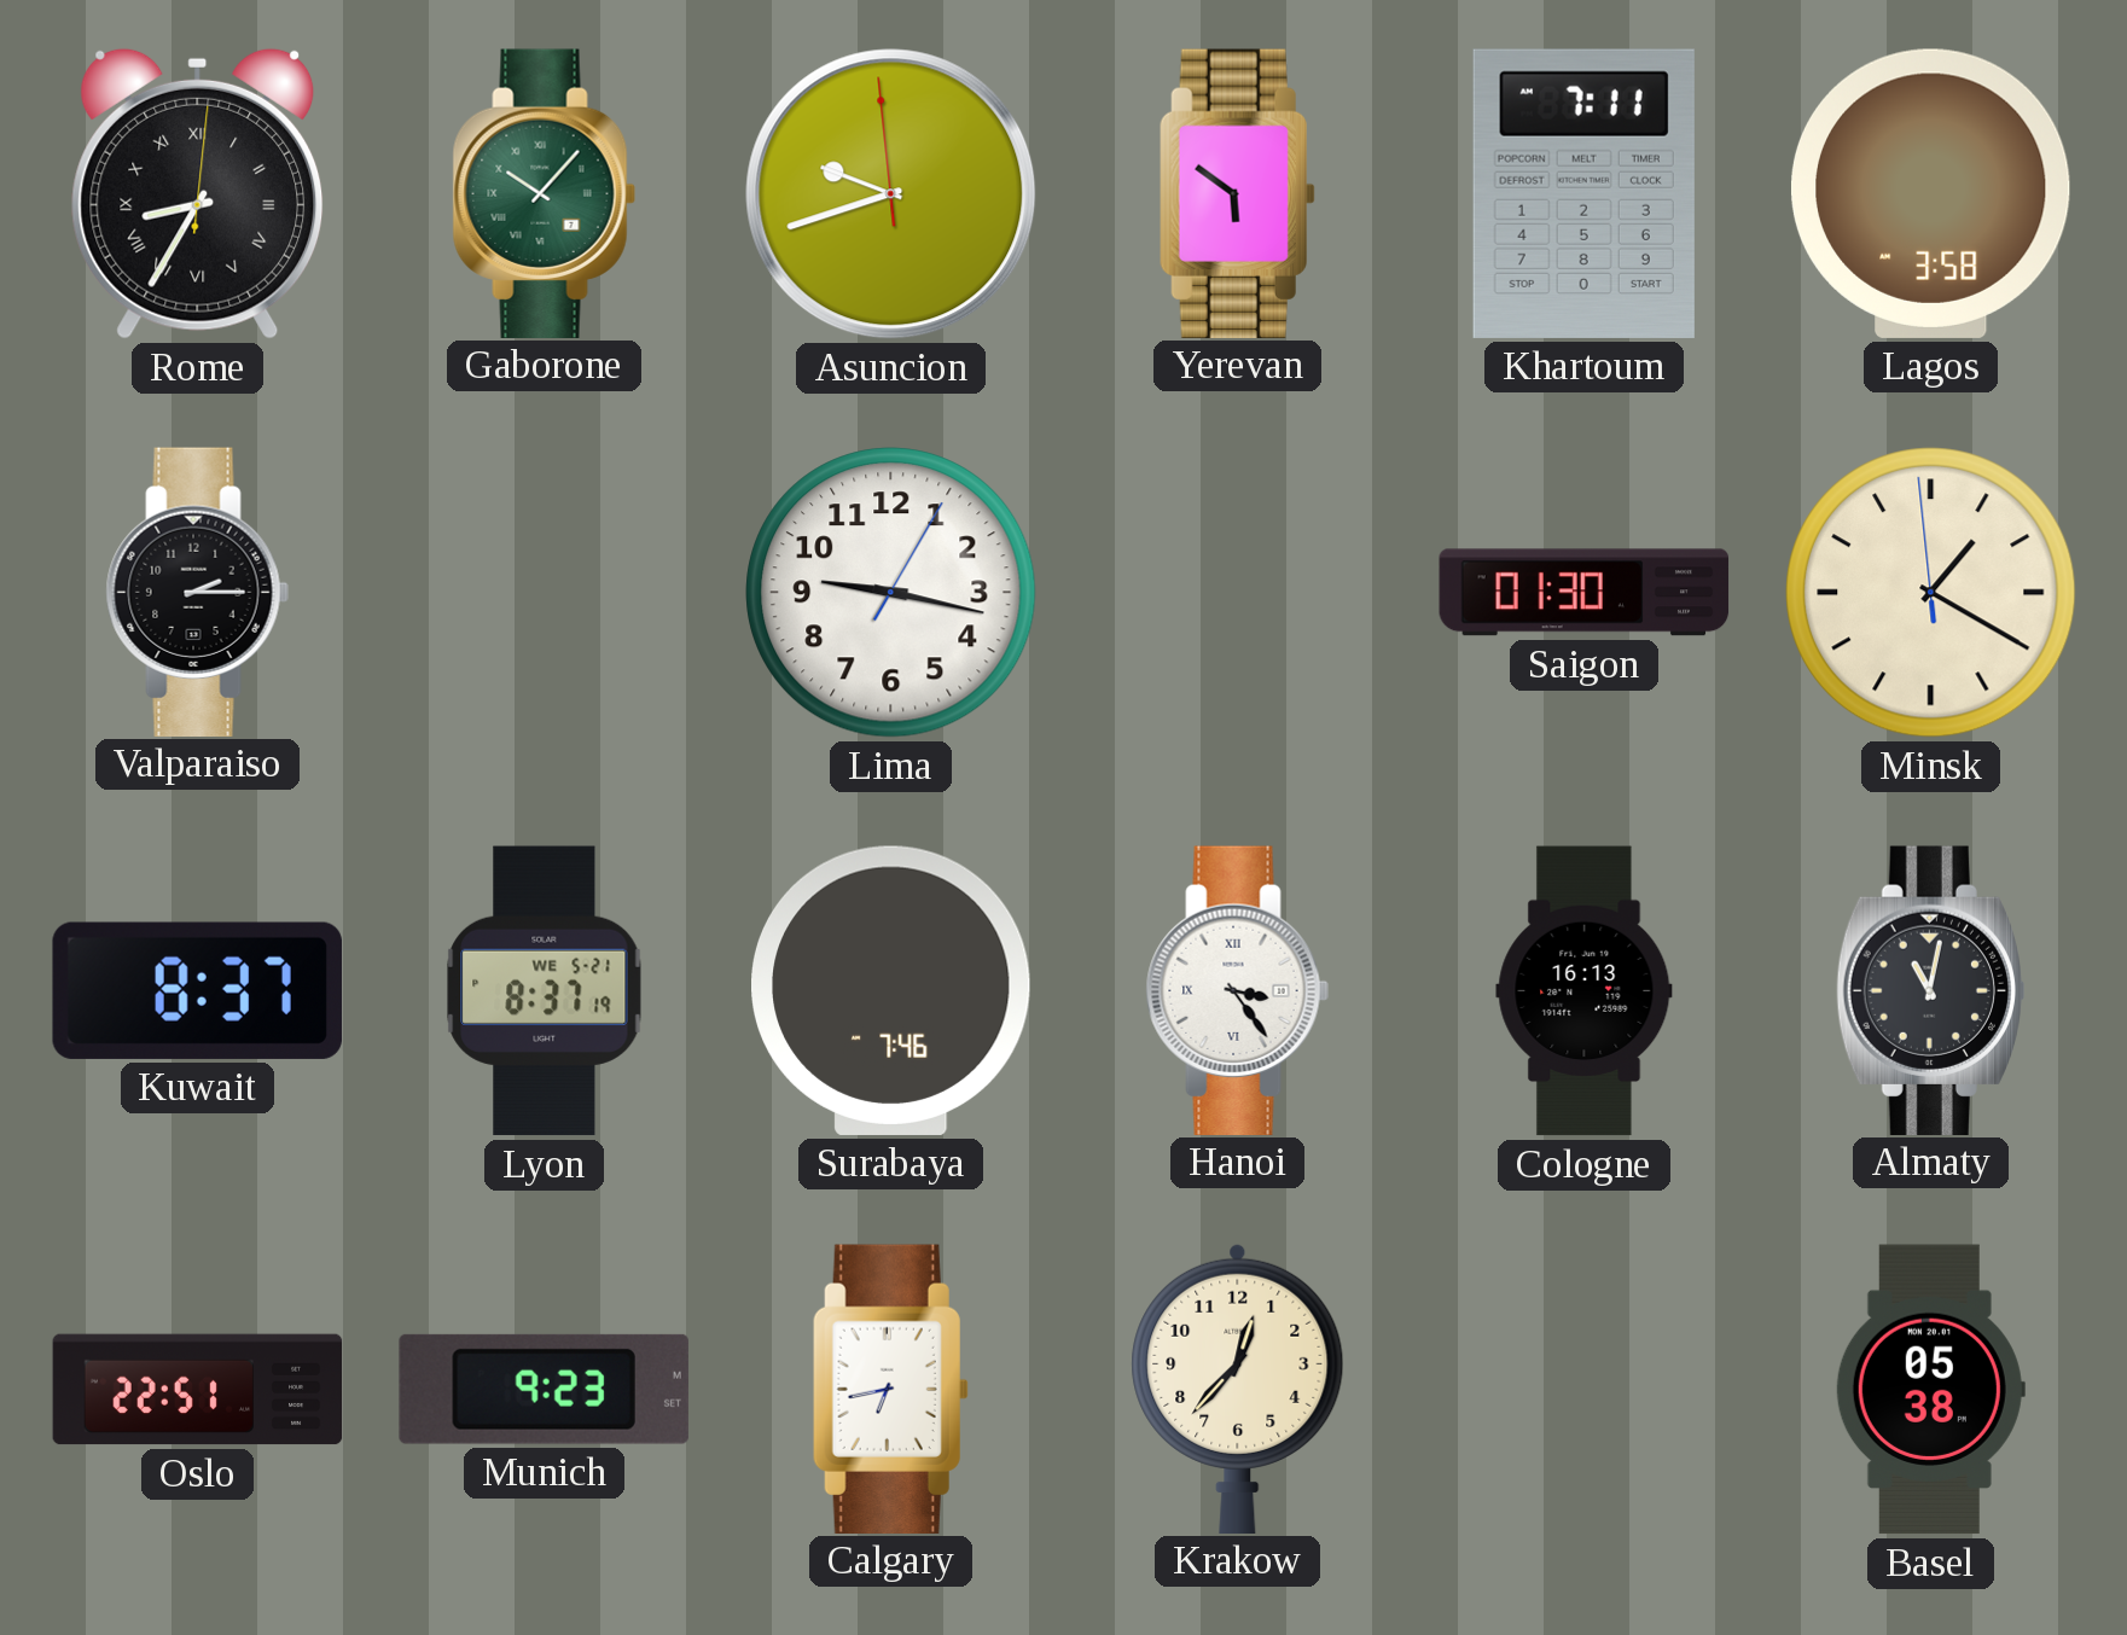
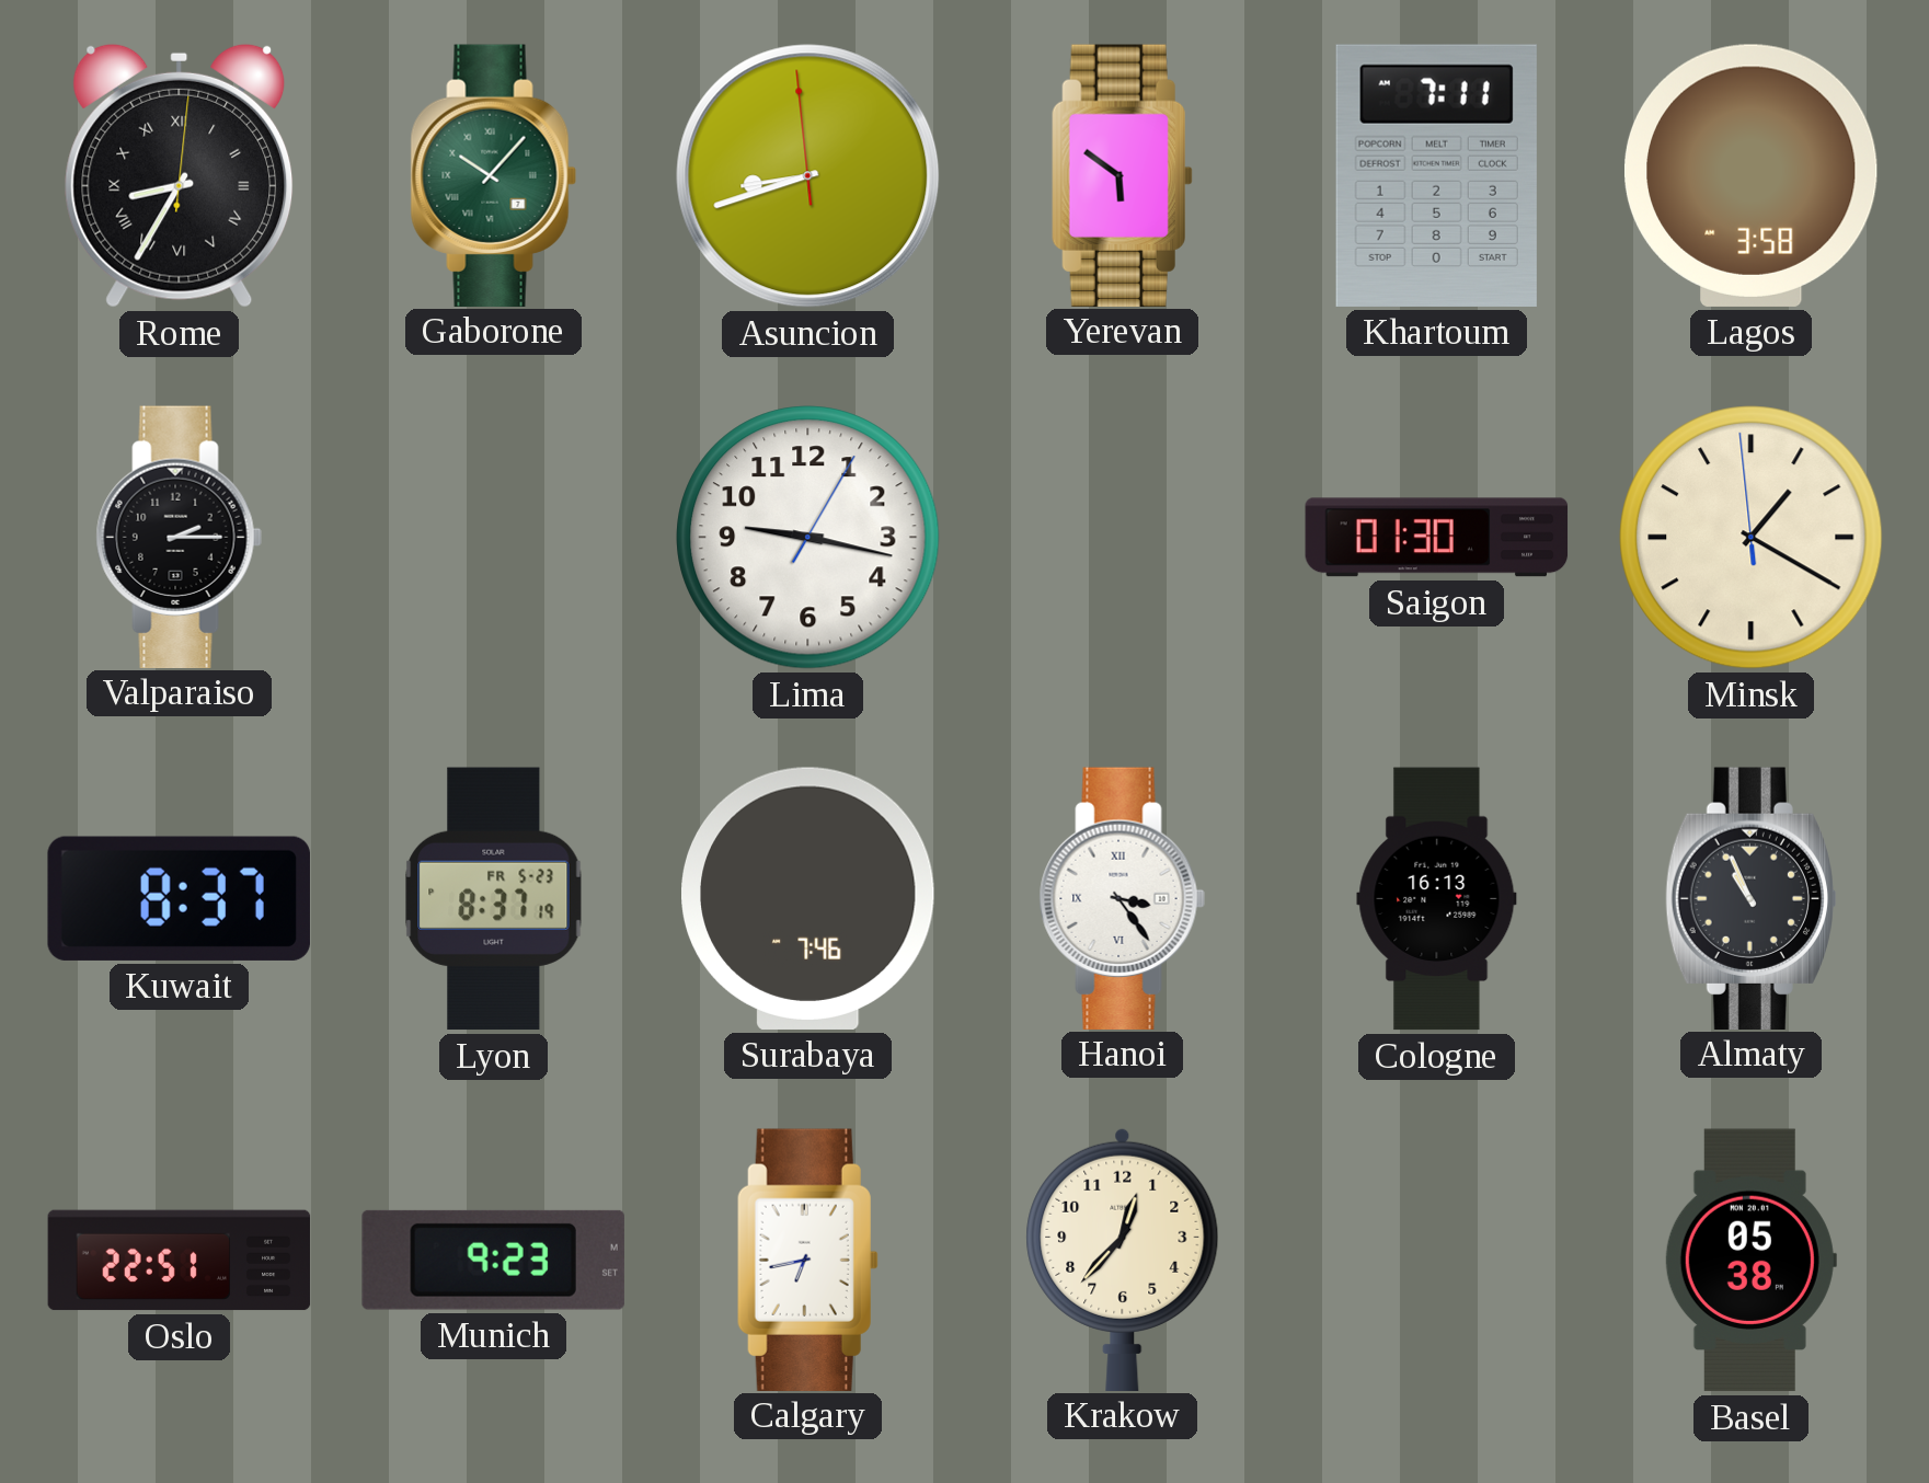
Asuncion: 9:41 -> 8:41 (808, 176)
Lyon date: WE 5-21 -> FR 5-23 (494, 899)
Almaty: 11:02 -> 10:56 (1749, 898)
